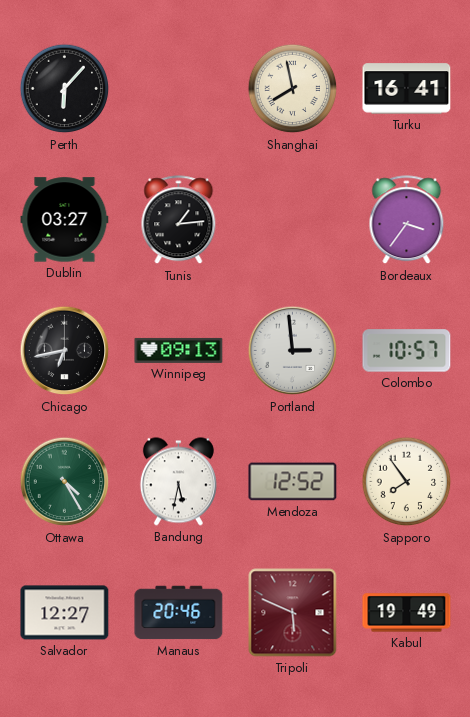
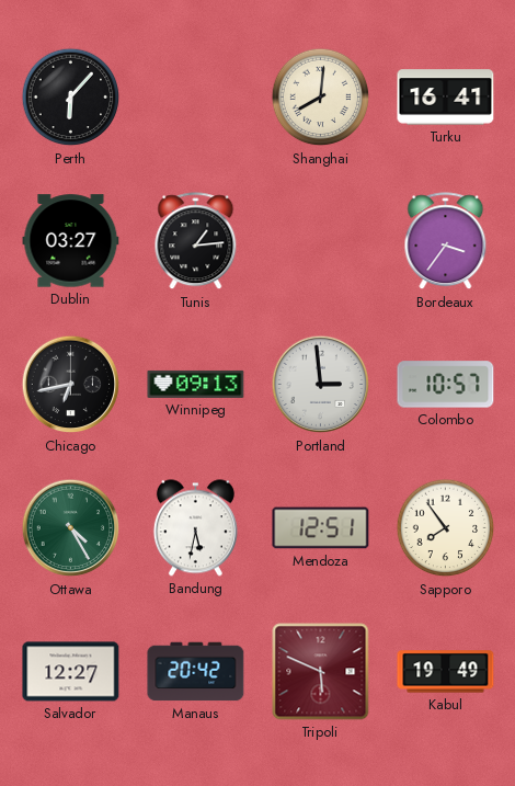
Shanghai: 7:58 -> 8:01 (321, 98)
Mendoza: 12:52 -> 12:51 (321, 528)
Manaus: 20:46 -> 20:42 (196, 672)
